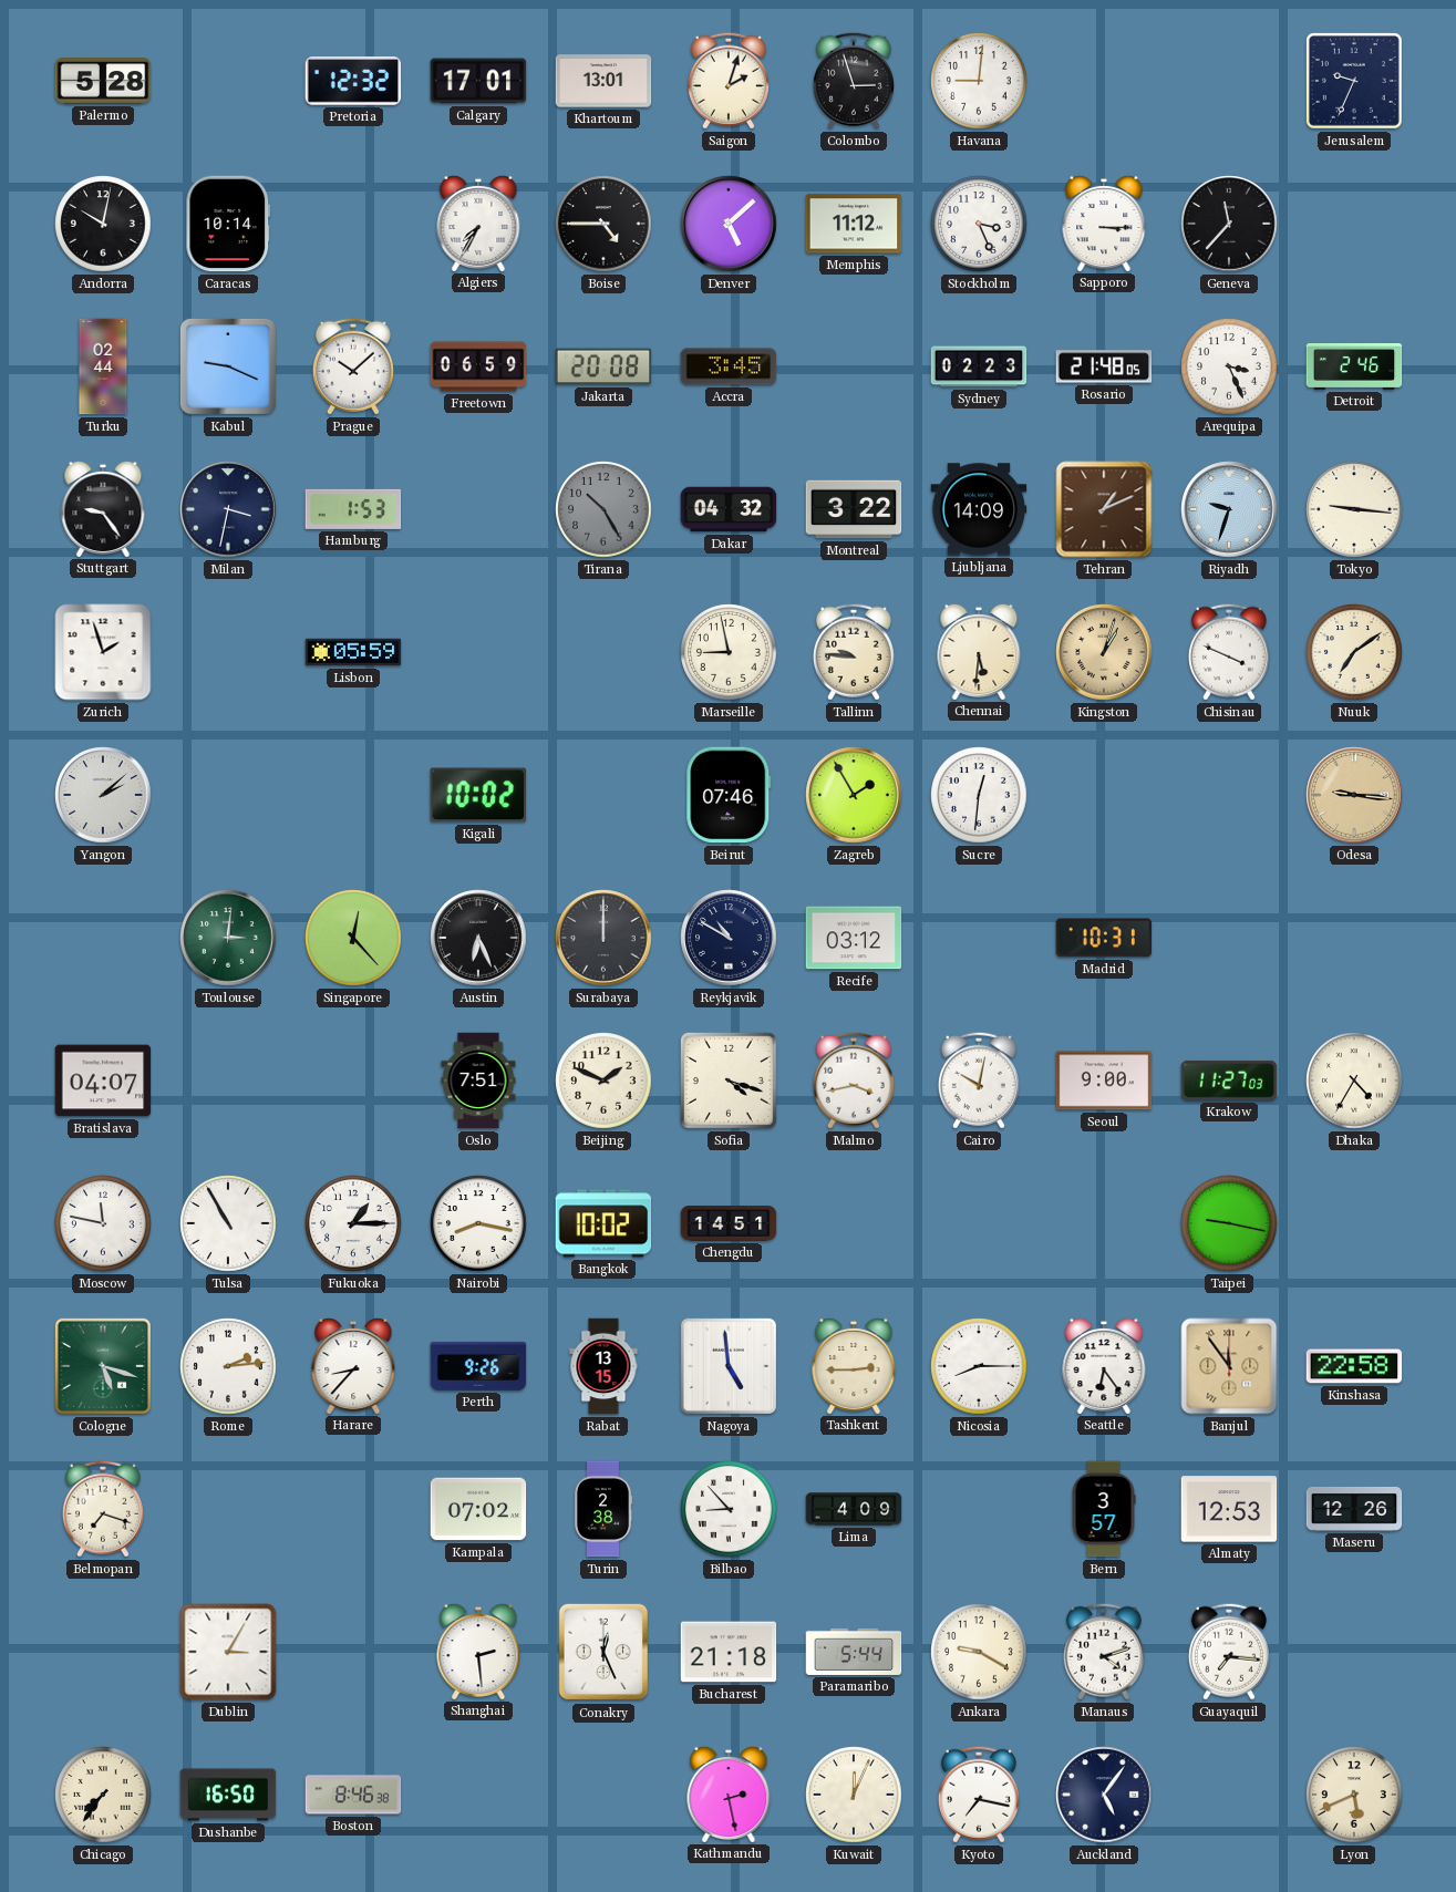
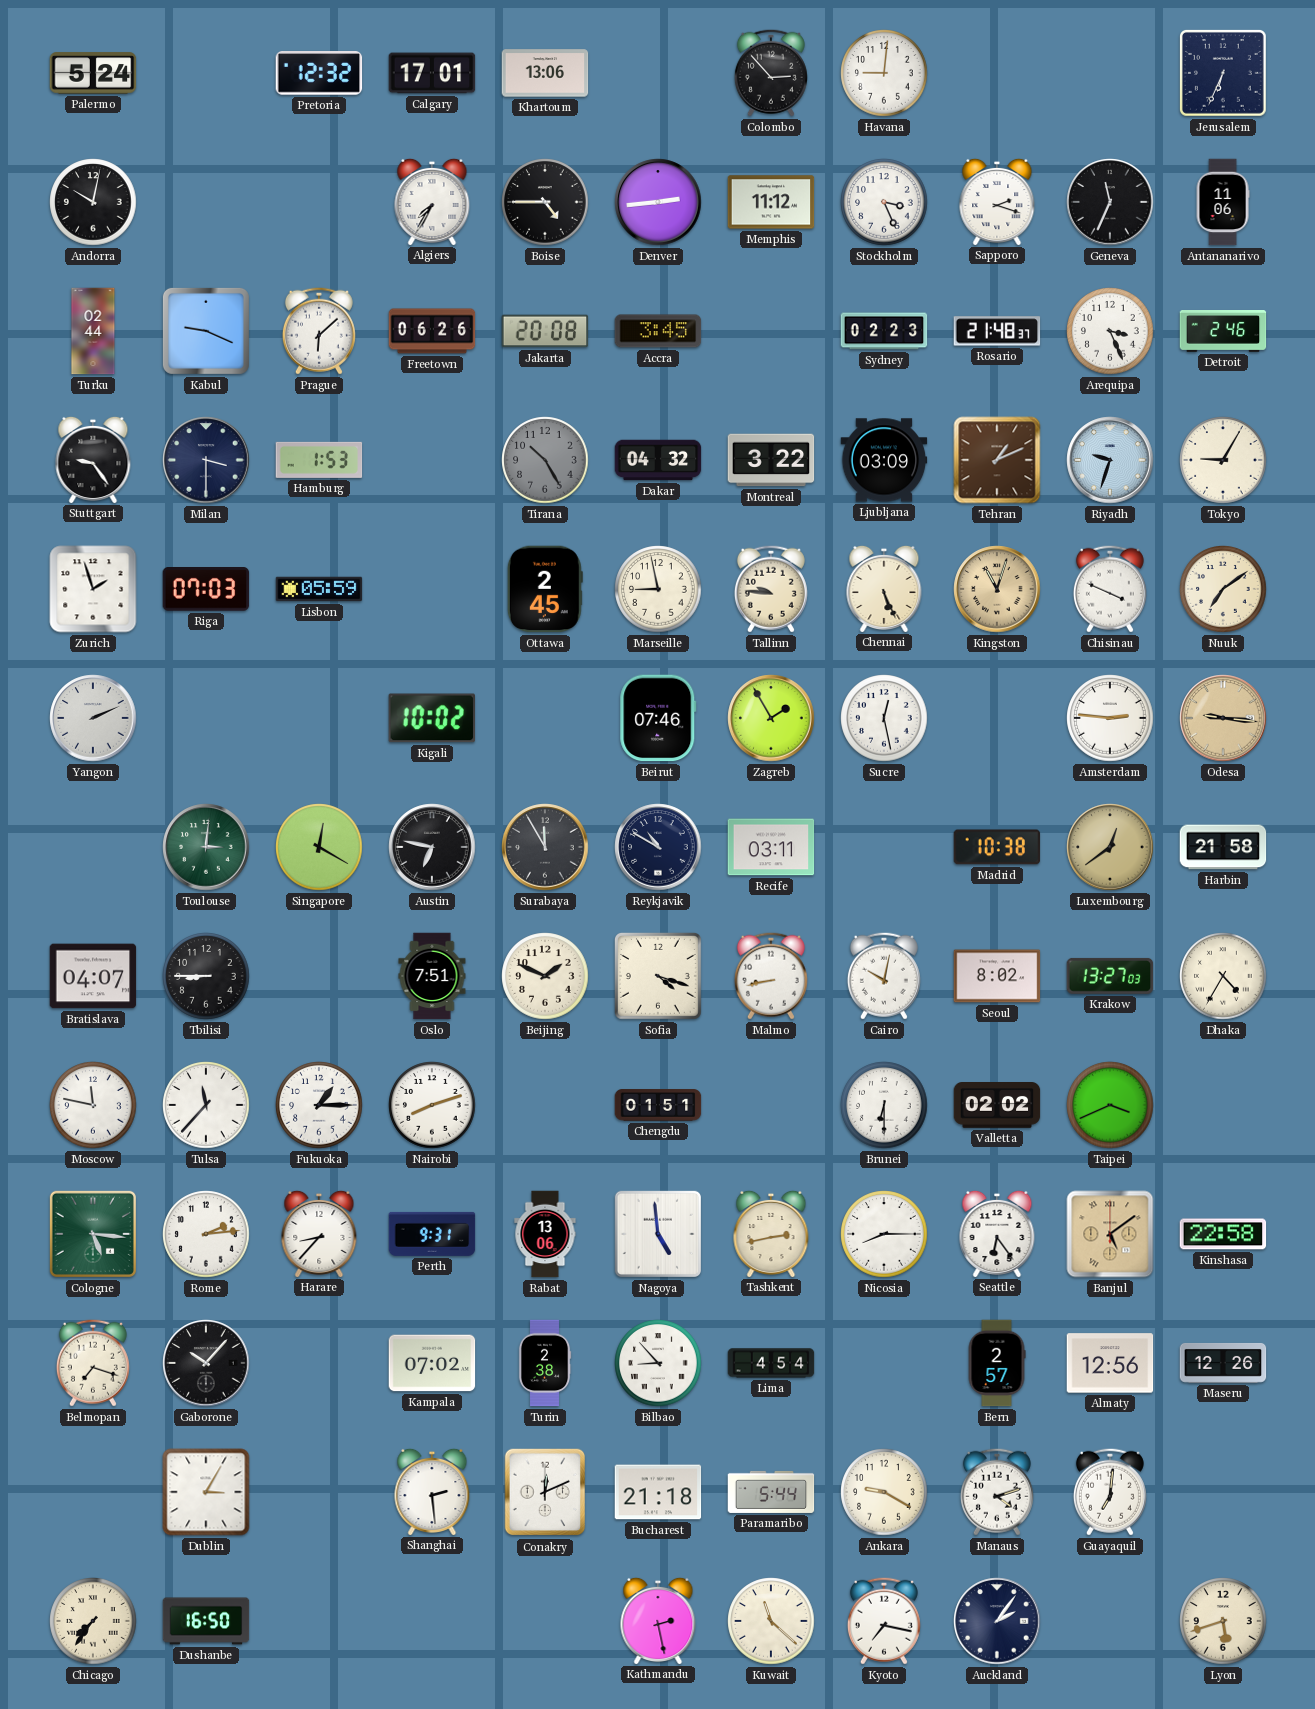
Palermo: 5:28 -> 5:24 (93, 73)
Khartoum: 13:01 -> 13:06 (545, 73)
Saigon: 2:03 -> none (729, 81)
Colombo: 2:57 -> 2:53 (771, 73)
Jerusalem: 9:34 -> 6:34 (1224, 74)
Caracas: 10:14 -> none (228, 224)
Denver: 5:08 -> 2:44 (658, 202)
Sapporo: 3:15 -> 2:18 (997, 201)
Geneva: 11:37 -> 11:34 (1110, 202)
Antananarivo: none -> 11:06 (1223, 202)
Prague: 10:08 -> 6:08 (319, 331)
Freetown: 06:59 -> 06:26 (432, 331)
Rosario: 21:48:05 -> 21:48:37 (997, 331)
Milan: 3:32 -> 3:30 (206, 460)
Ljubljana: 14:09 -> 03:09 (884, 460)
Tokyo: 9:16 -> 9:05 (1223, 460)
Riga: none -> 07:03 (206, 589)
Ottawa: none -> 2:45 (545, 589)
Chennai: 5:31 -> 5:26 (884, 588)
Kingston: 1:03 -> 11:03 (997, 589)
Yangon: 2:08 -> 2:11 (93, 718)
Sucre: 12:31 -> 12:28 (884, 718)
Amsterdam: none -> 2:46 (1110, 718)
Singapore: 12:23 -> 12:20 (319, 847)
Austin: 6:26 -> 6:47 (432, 847)
Surabaya: 12:00 -> 11:55 (545, 847)
Recife: 03:12 -> 03:11 (771, 847)
Madrid: 10:31 -> 10:38 (997, 847)
Luxembourg: none -> 12:39 (1110, 847)
Harbin: none -> 21:58 (1223, 847)
Tbilisi: none -> 8:45 (206, 976)
Malmo: 3:43 -> 8:43 (771, 976)
Seoul: 9:00 -> 8:02 (997, 976)
Krakow: 11:27 -> 13:27 (1110, 976)
Tulsa: 10:55 -> 11:37 (206, 1105)
Nairobi: 8:17 -> 8:12 (432, 1105)
Bangkok: 10:02 -> none (603, 1223)
Chengdu: 14:51 -> 01:51 (658, 1105)
Brunei: none -> 6:30 (884, 1105)
Valletta: none -> 02:02 (997, 1106)
Taipei: 9:17 -> 3:41 (1110, 1105)
Cologne: 5:18 -> 5:16 (93, 1234)
Perth: 9:26 -> 9:31 (432, 1234)
Rabat: 13:15 -> 13:06 (545, 1234)
Tashkent: 2:45 -> 2:43 (771, 1233)
Banjul: 11:54 -> 5:09 (1110, 1234)
Gaborone: none -> 10:07 (206, 1363)
Lima: 4:09 -> 4:54 (771, 1363)
Bern: 3:57 -> 2:57 (997, 1363)
Almaty: 12:53 -> 12:56 (1110, 1363)
Conakry: 12:26 -> 12:11 (545, 1492)
Guayaquil: 7:16 -> 7:01 (1110, 1492)
Boston: 8:46 -> none (353, 1795)
Kuwait: 12:04 -> 11:22 (771, 1621)
Auckland: 5:06 -> 2:06 (997, 1621)
Lyon: 5:41 -> 5:42 (1223, 1621)
